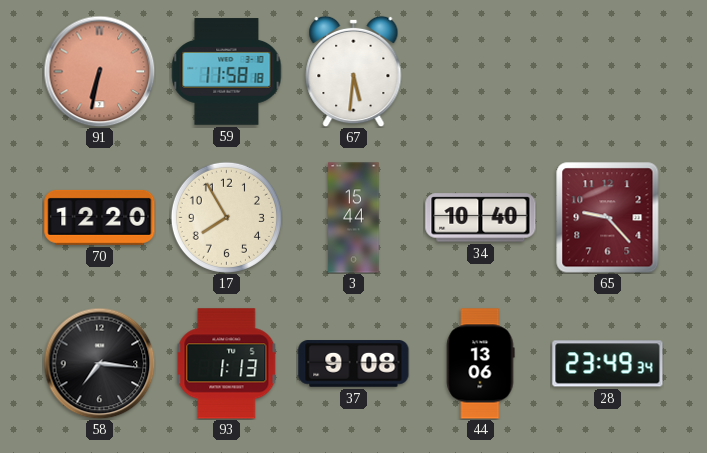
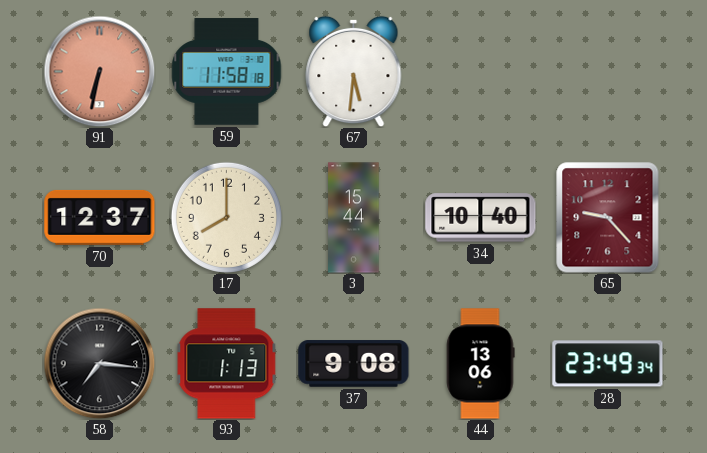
70: 12:20 -> 12:37 (100, 217)
17: 7:55 -> 8:00 (226, 217)
